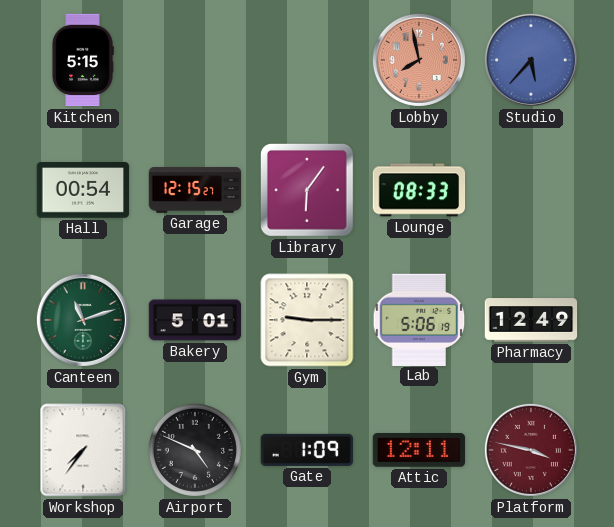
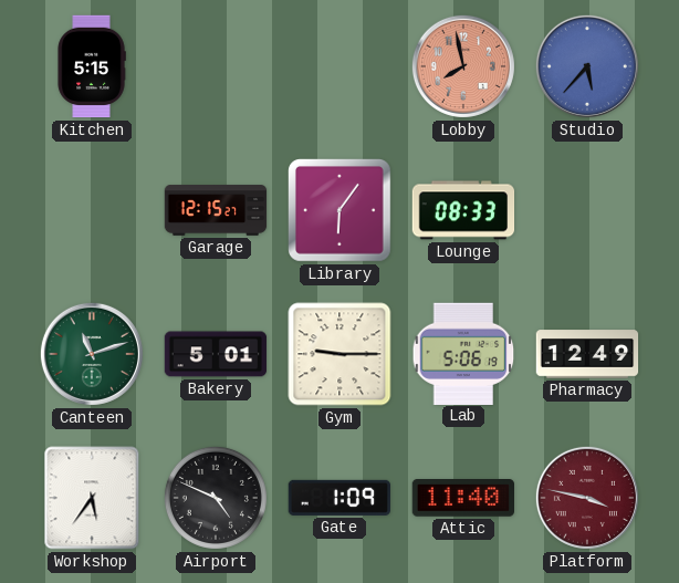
Hall: 00:54 -> none (83, 190)
Workshop: 7:36 -> 5:36 (92, 498)
Attic: 12:11 -> 11:40 (462, 498)
